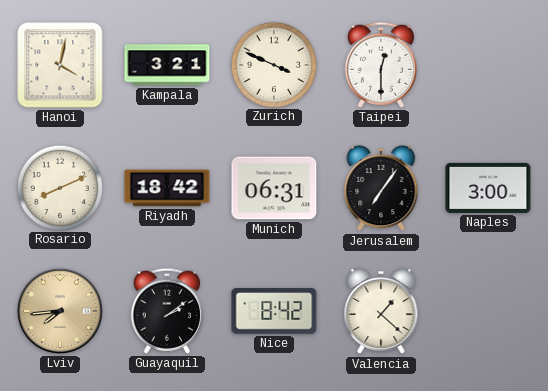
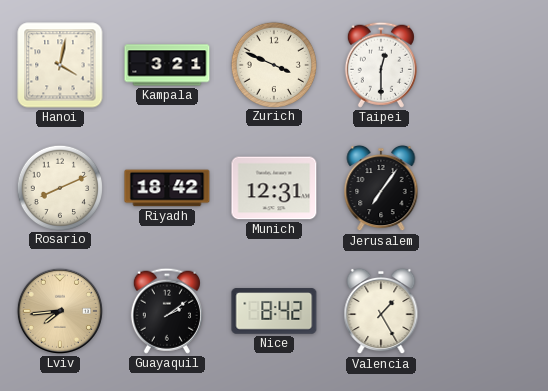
Munich: 06:31 -> 12:31 (274, 188)
Naples: 3:00 -> none (488, 188)
Valencia: 1:22 -> 1:25 (381, 311)
